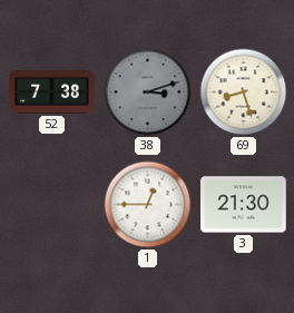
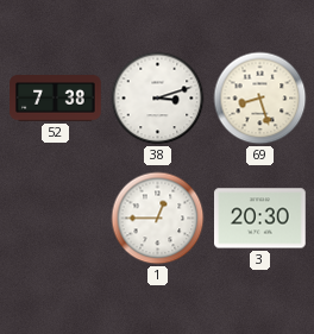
38 dial: grey -> white (158, 99)
3: 21:30 -> 20:30 (260, 219)
